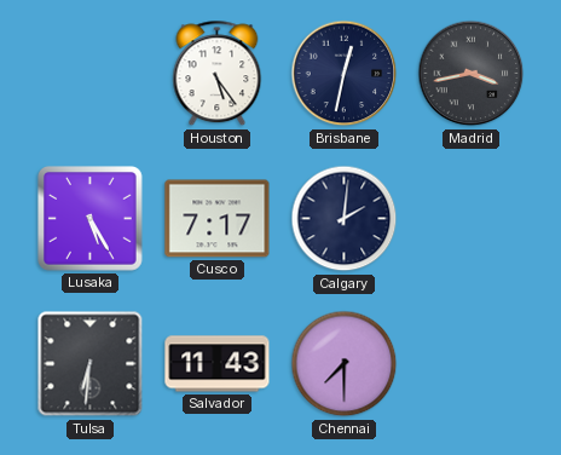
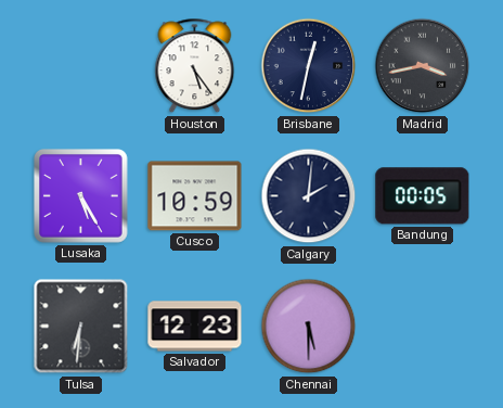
Cusco: 7:17 -> 10:59 (195, 196)
Bandung: none -> 00:05 (423, 196)
Salvador: 11:43 -> 12:23 (195, 327)
Chennai: 7:30 -> 5:30 (309, 327)
